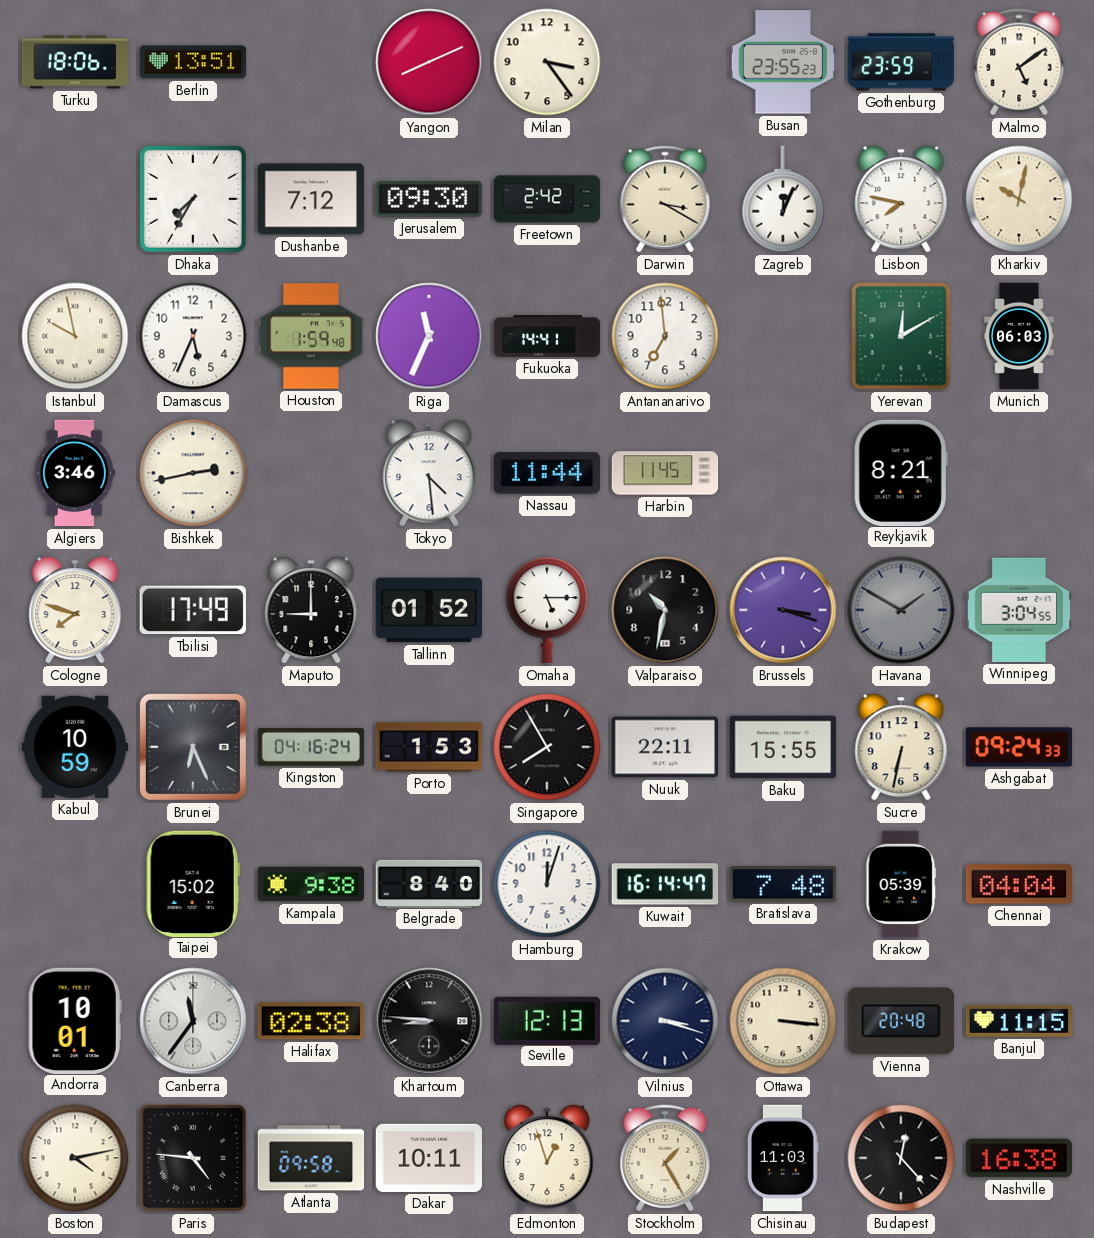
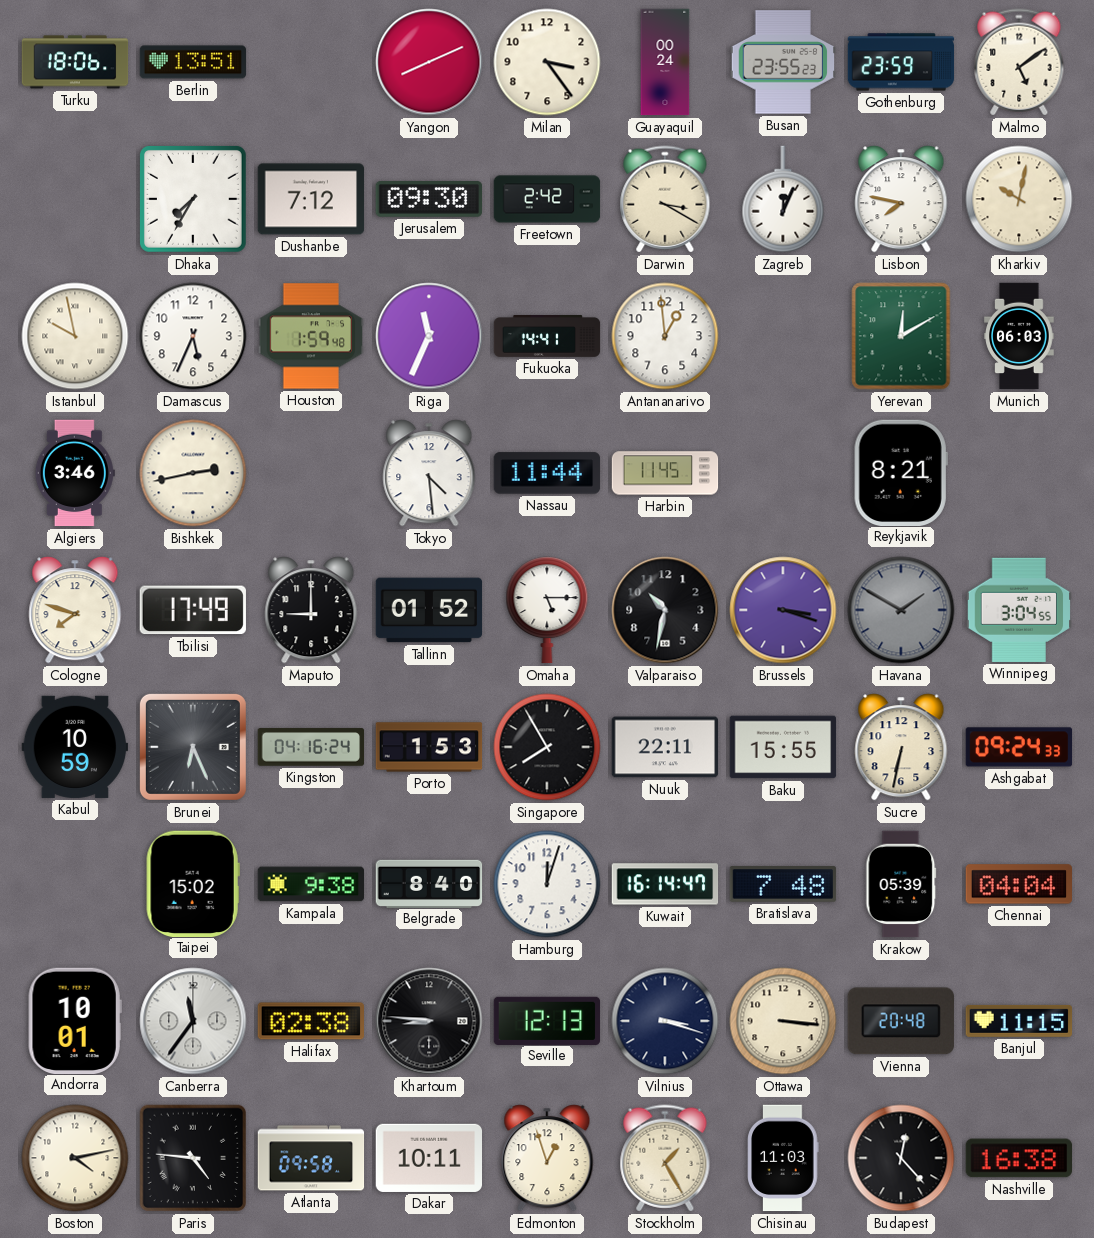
Guayaquil: none -> 00:24 (665, 62)
Antananarivo: 6:59 -> 12:59 (665, 336)
